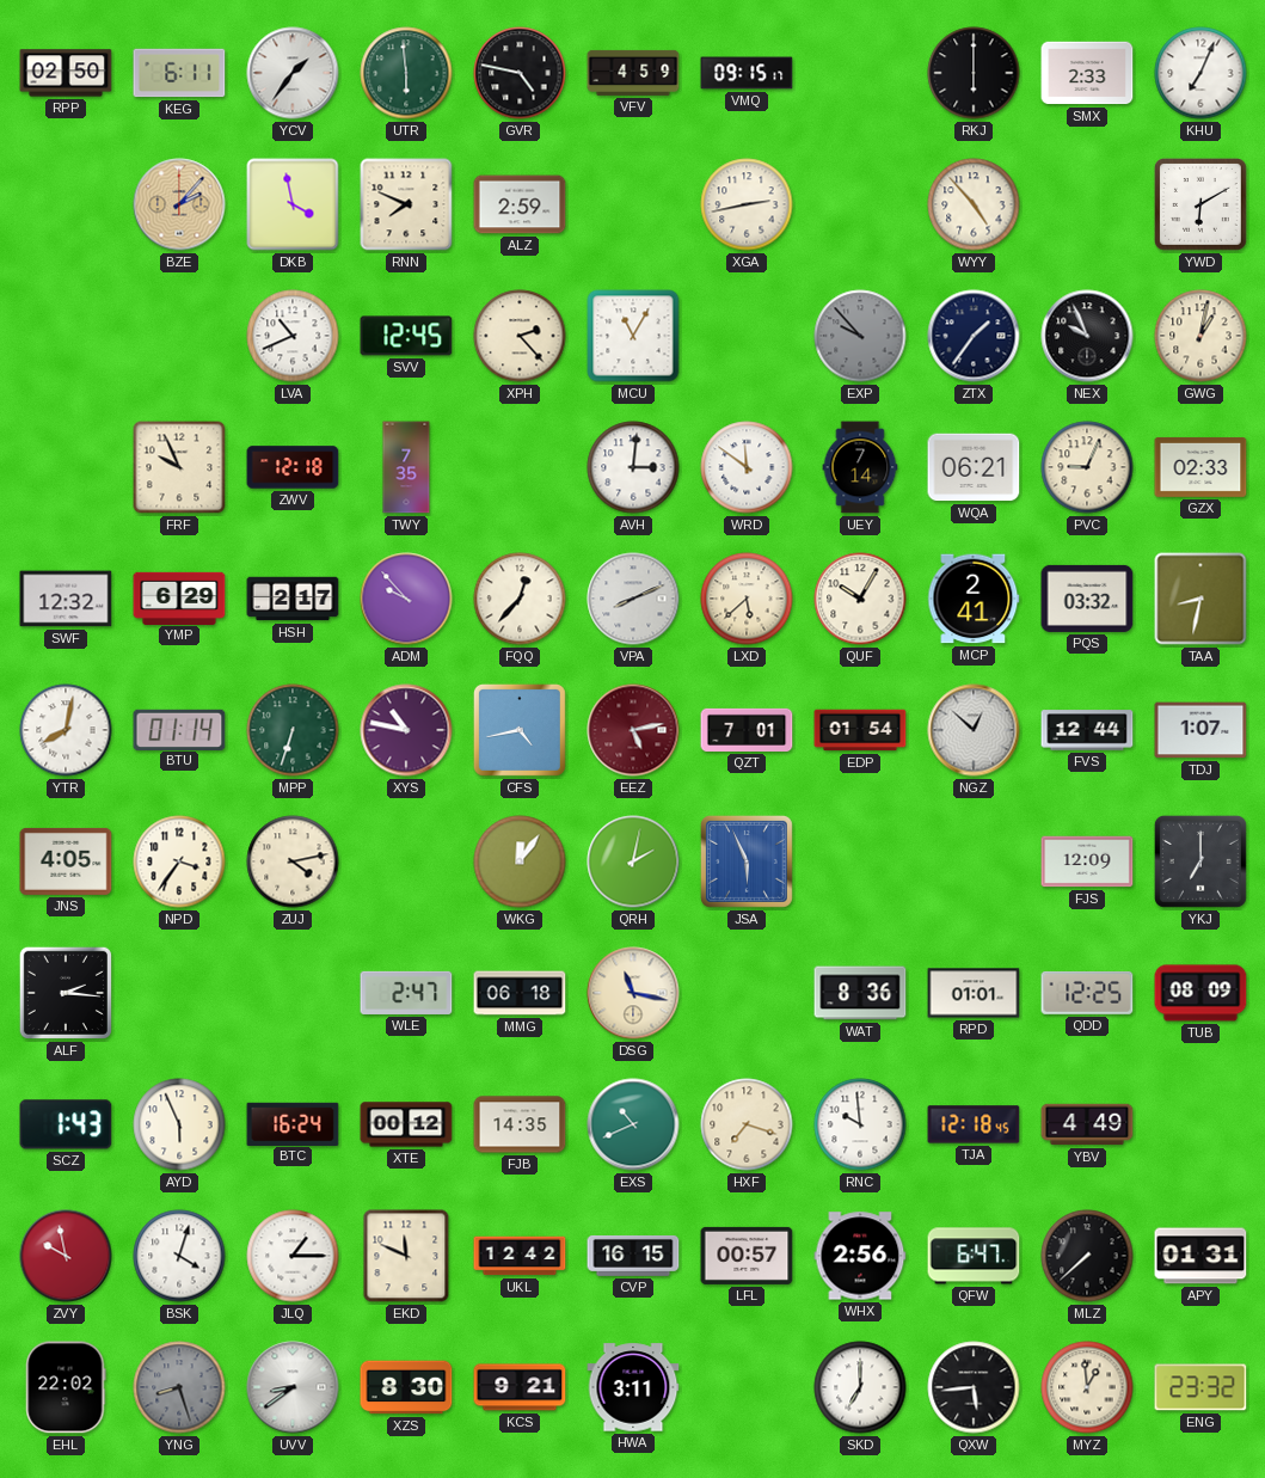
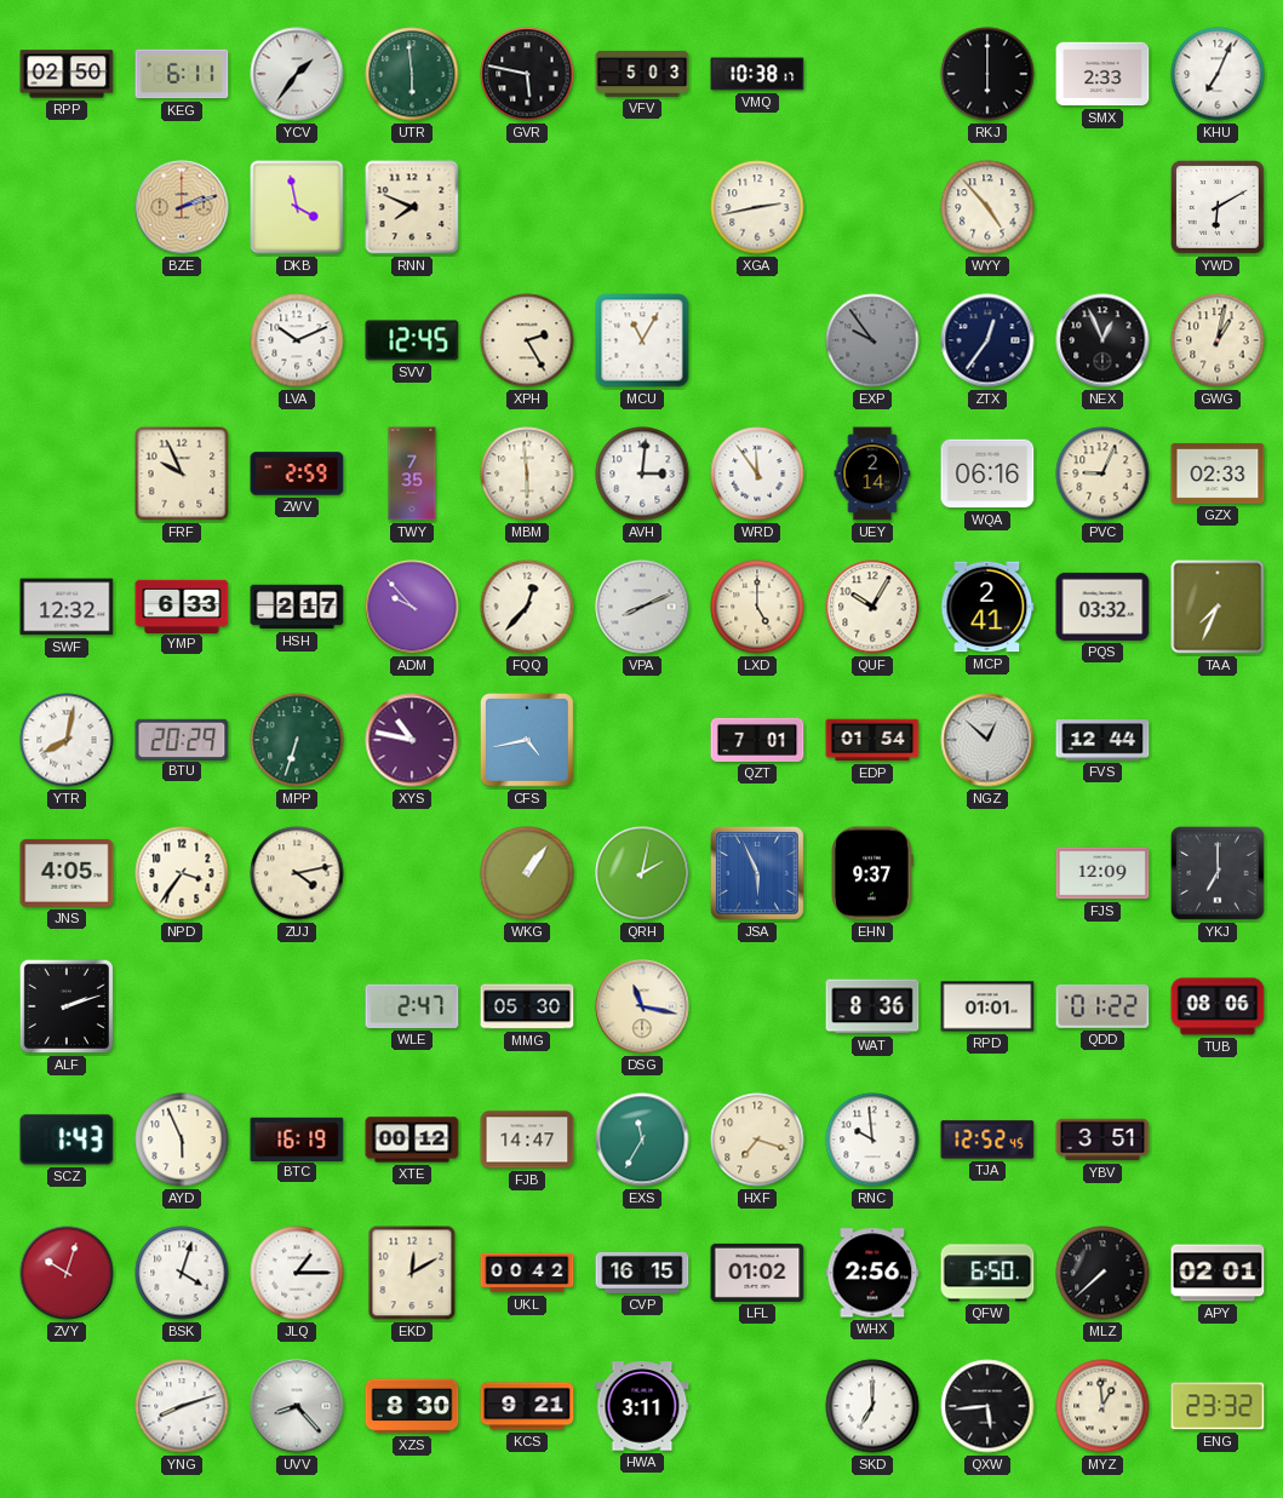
GVR: 4:47 -> 5:47 (527, 74)
VFV: 4:59 -> 5:03 (642, 74)
VMQ: 09:15 -> 10:38 (757, 74)
BZE: 2:07 -> 2:12 (182, 207)
ALZ: 2:59 -> none (520, 204)
LVA: 10:41 -> 10:11 (297, 340)
XPH: 2:23 -> 2:25 (527, 340)
EXP: 9:53 -> 9:54 (872, 340)
ZTX: 1:36 -> 12:36 (987, 340)
NEX: 9:56 -> 12:56 (1102, 340)
ZWV: 12:18 -> 2:59 (297, 473)
MBM: none -> 5:59 (527, 473)
WRD: 11:51 -> 11:54 (757, 473)
UEY: 7:14 -> 2:14 (872, 473)
WQA: 06:21 -> 06:16 (987, 473)
YMP: 6:29 -> 6:33 (182, 605)
LXD: 5:38 -> 5:00 (757, 607)
TAA: 8:32 -> 7:34 (1218, 607)
BTU: 01:14 -> 20:29 (182, 739)
EEZ: 5:13 -> none (633, 730)
TDJ: 1:07 -> none (1200, 730)
WKG: 12:06 -> 1:06 (527, 873)
EHN: none -> 9:37 (872, 873)
ALF: 2:16 -> 2:12 (65, 1006)
MMG: 06:18 -> 05:30 (527, 1006)
QDD: 12:25 -> 01:22 (1102, 1006)
TUB: 08:09 -> 08:06 (1218, 1006)
BTC: 16:24 -> 16:19 (297, 1138)
FJB: 14:35 -> 14:47 (527, 1140)
EXS: 10:41 -> 11:35 (642, 1140)
TJA: 12:18 -> 12:52 (987, 1140)
YBV: 4:49 -> 3:51 (1102, 1140)
ZVY: 9:58 -> 10:03 (67, 1273)
EKD: 11:49 -> 12:10 (412, 1273)
UKL: 12:42 -> 00:42 (527, 1273)
LFL: 00:57 -> 01:02 (757, 1273)
QFW: 6:47 -> 6:50 (987, 1273)
APY: 01:31 -> 02:01 (1218, 1273)
EHL: 22:02 -> none (66, 1387)
YNG: 8:27 -> 8:12 (182, 1406)
YNG dial: grey -> white (182, 1406)
UVV: 8:39 -> 8:23 (297, 1406)
